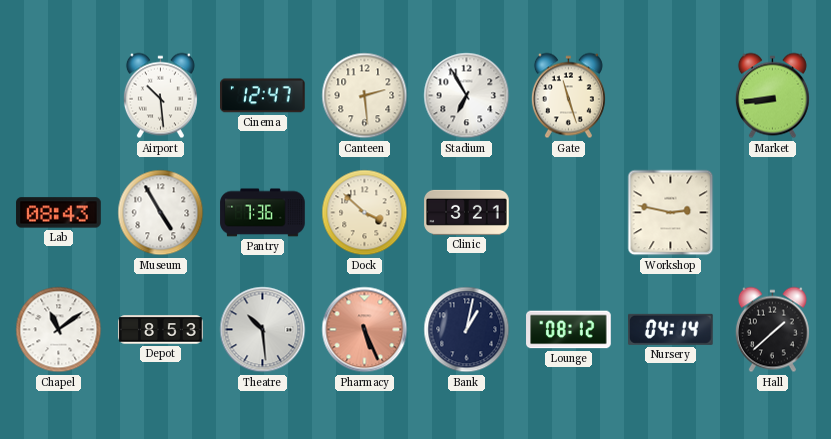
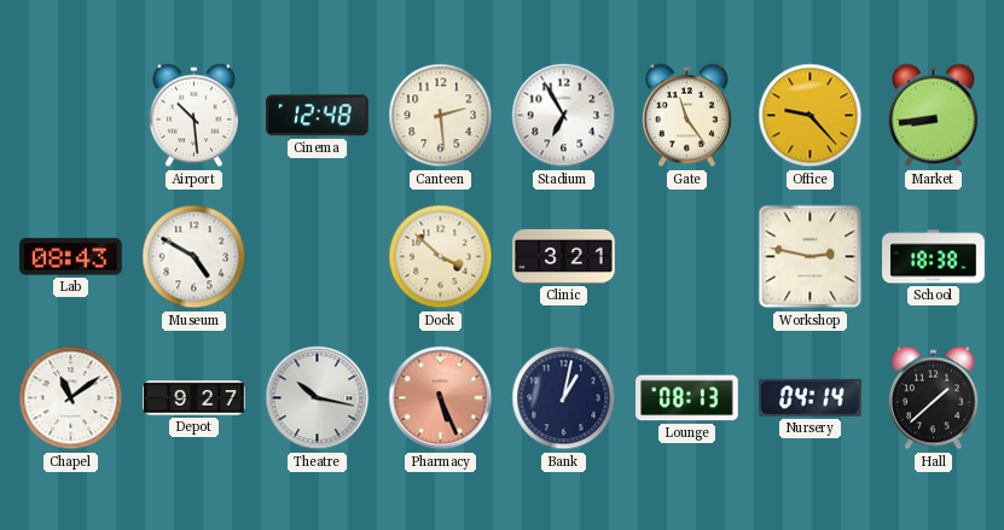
Cinema: 12:47 -> 12:48 (318, 116)
Gate: 11:27 -> 11:24 (686, 116)
Office: none -> 9:23 (811, 116)
Museum: 4:55 -> 4:50 (195, 257)
Pantry: 7:36 -> none (263, 213)
School: none -> 18:38 (934, 257)
Depot: 8:53 -> 9:27 (195, 398)
Theatre: 10:29 -> 10:17 (318, 398)
Lounge: 08:12 -> 08:13 (687, 398)
